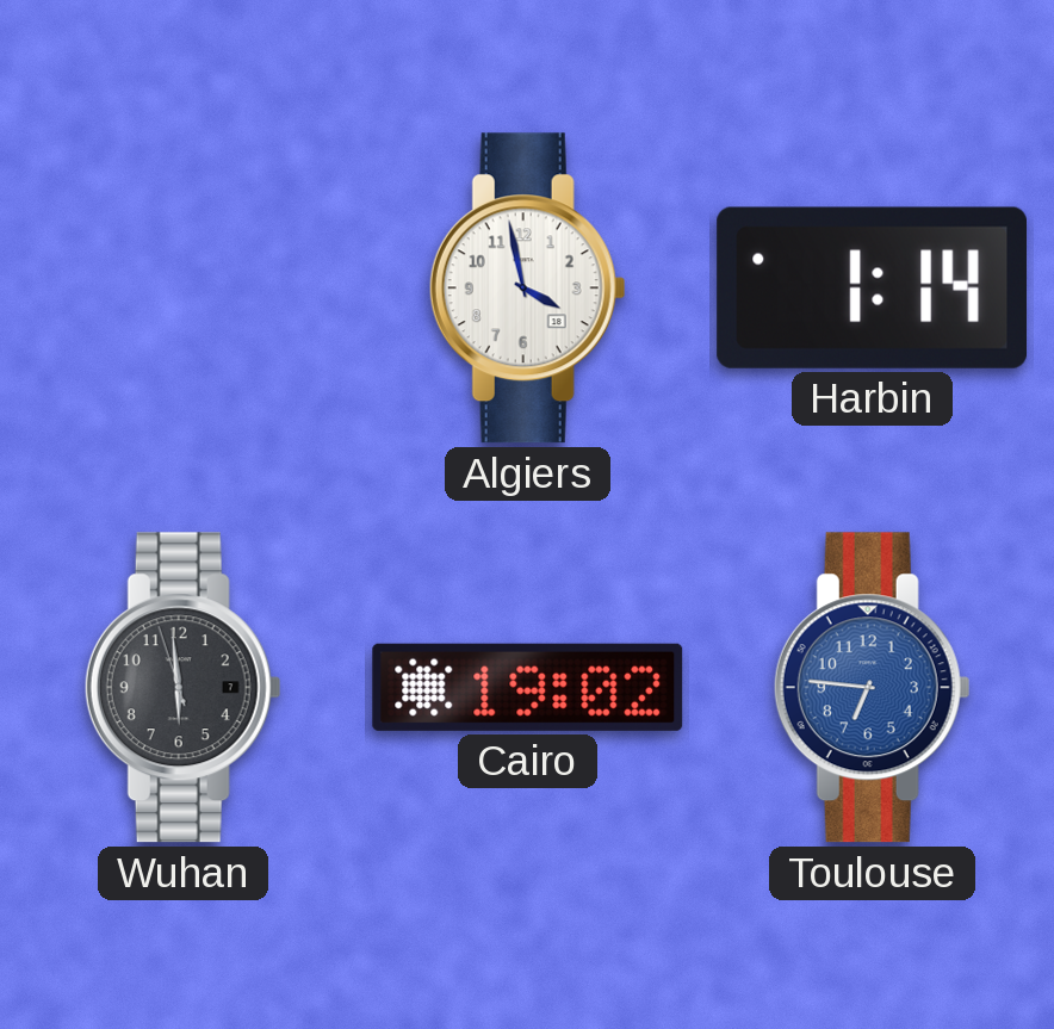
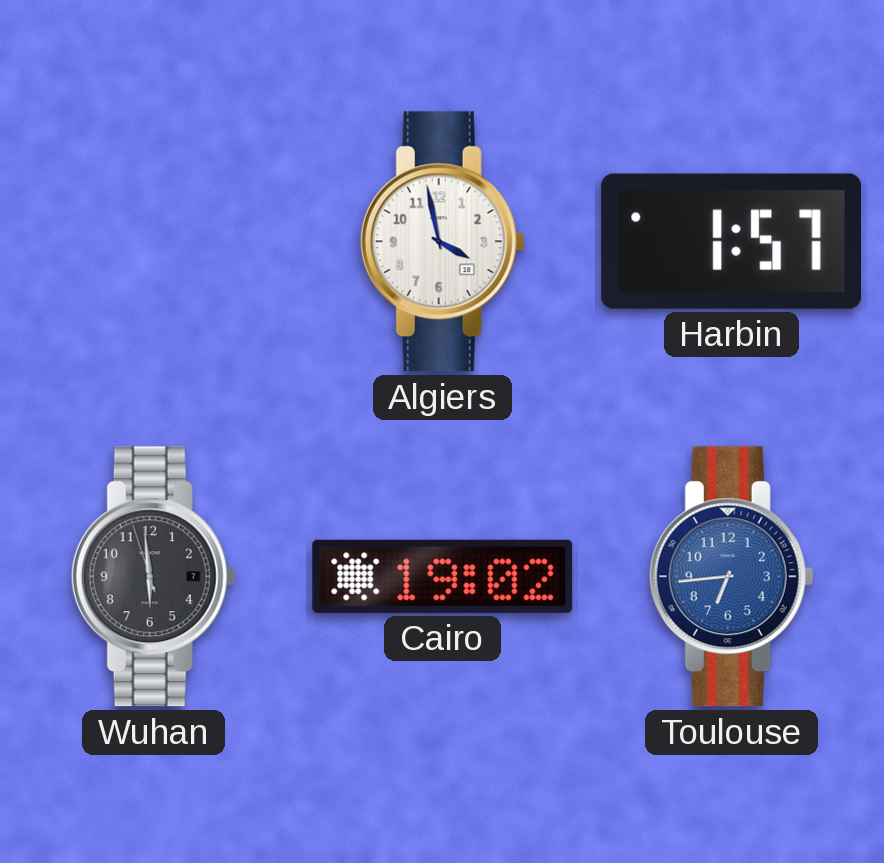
Harbin: 1:14 -> 1:57 (731, 241)
Toulouse: 6:46 -> 6:44 (731, 577)
